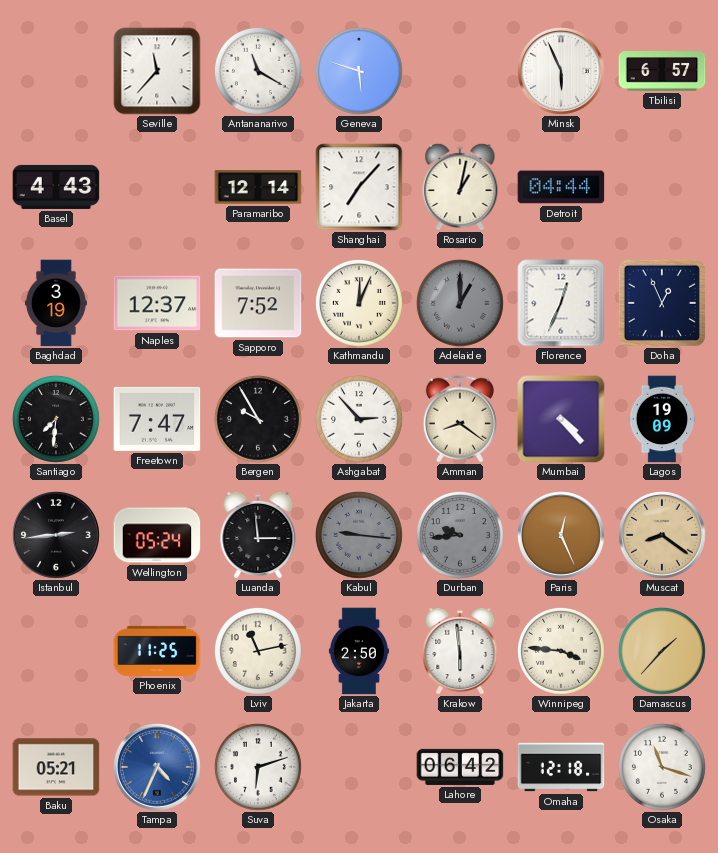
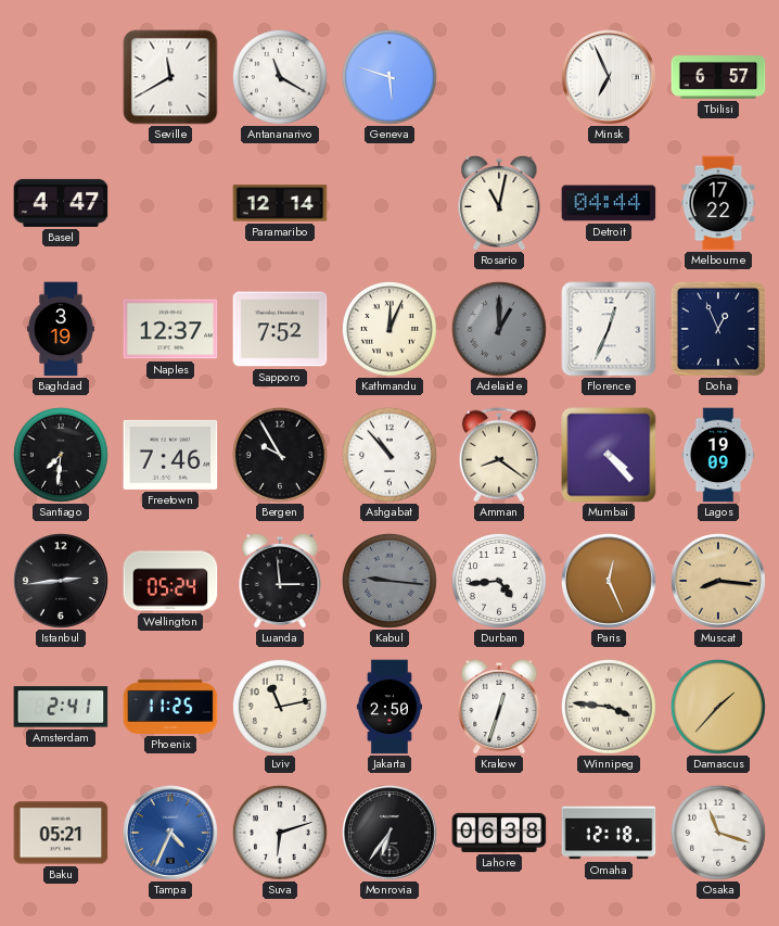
Seville: 11:37 -> 11:40 (170, 77)
Minsk: 5:56 -> 6:56 (610, 78)
Basel: 4:43 -> 4:47 (61, 203)
Shanghai: 7:07 -> none (359, 187)
Rosario: 1:02 -> 11:02 (499, 203)
Melbourne: none -> 17:22 (718, 203)
Freetown: 7:47 -> 7:46 (170, 455)
Ashgabat: 2:53 -> 10:53 (389, 455)
Durban: 9:44 -> 4:44 (499, 581)
Durban dial: grey -> white (499, 581)
Muscat: 8:21 -> 8:16 (719, 582)
Amsterdam: none -> 2:41 (61, 707)
Krakow: 5:59 -> 12:33 (499, 707)
Monrovia: none -> 6:36 (391, 834)
Lahore: 06:42 -> 06:38 (499, 833)
